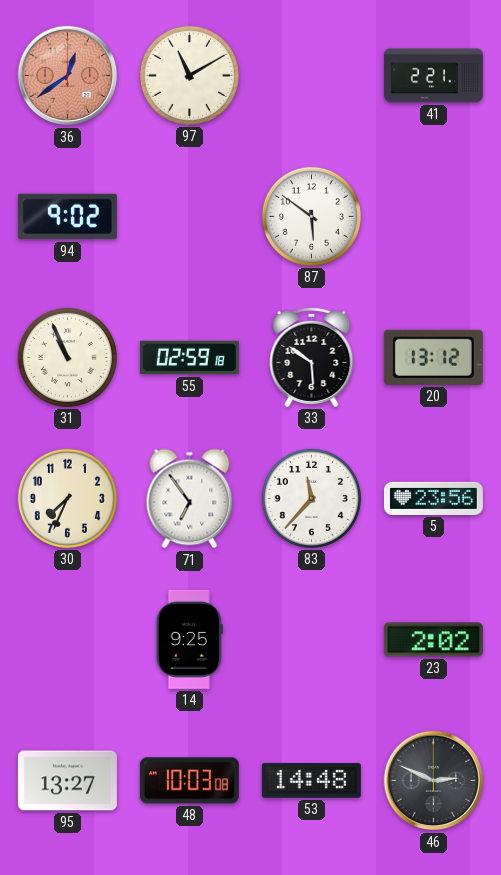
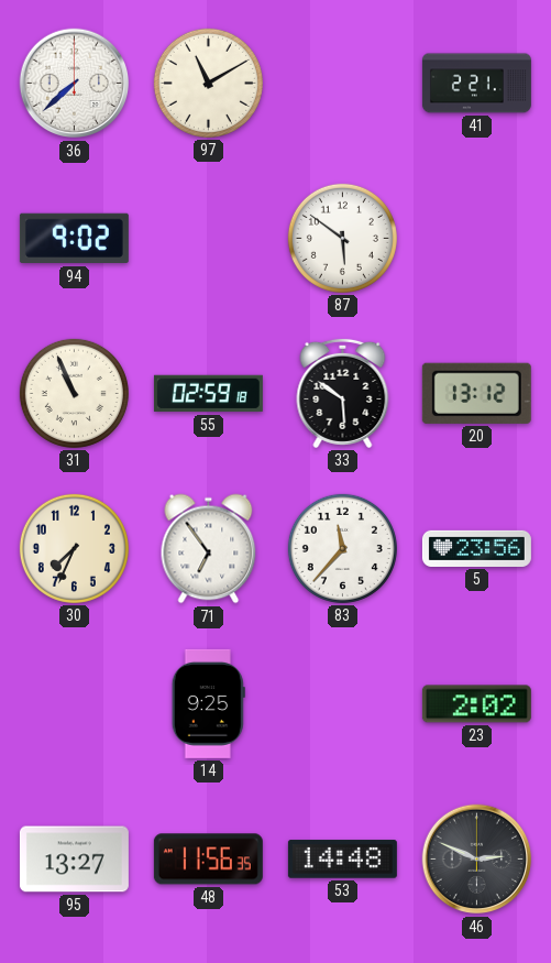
36: 12:39 -> 7:38 (75, 84)
36 dial: salmon -> white (75, 84)
48: 10:03 -> 11:56 (208, 860)
